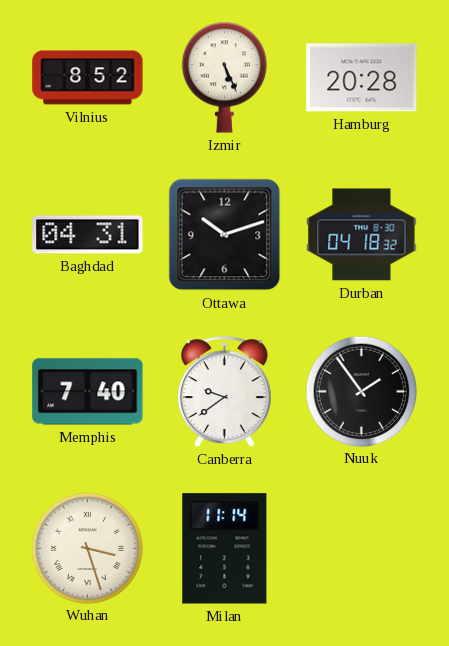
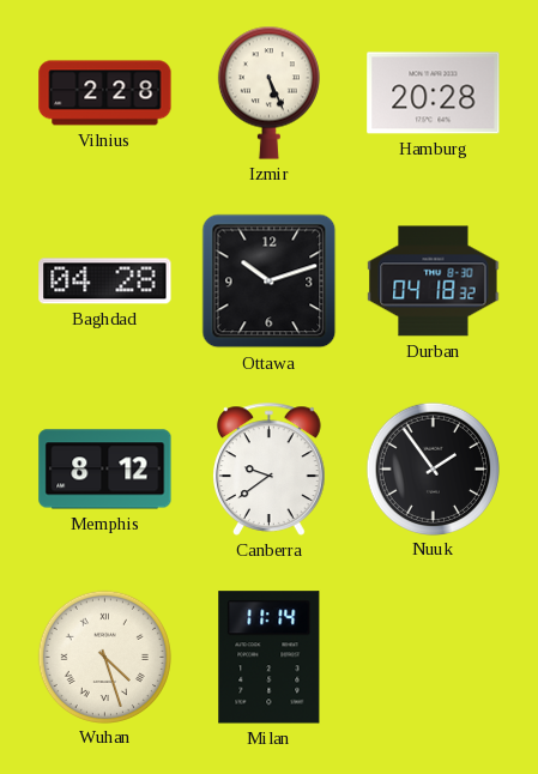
Vilnius: 8:52 -> 2:28 (105, 93)
Baghdad: 04:31 -> 04:28 (105, 282)
Memphis: 7:40 -> 8:12 (105, 470)
Wuhan: 3:27 -> 4:27 (104, 657)
